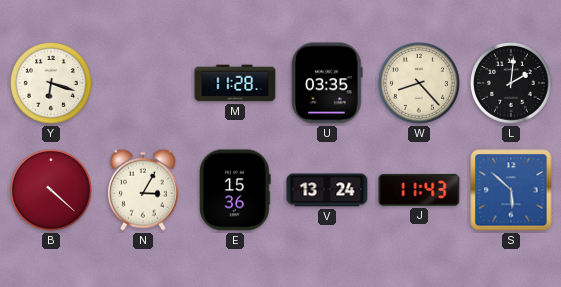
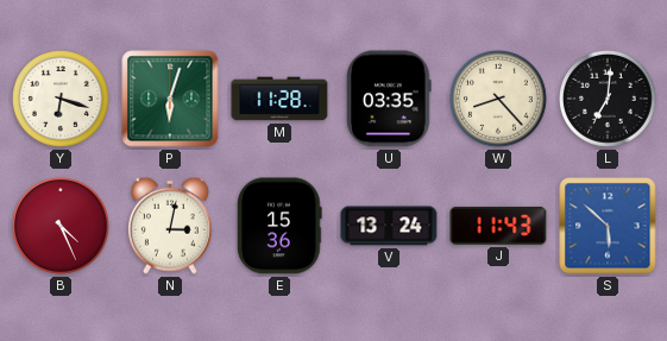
P: none -> 6:03 (170, 99)
L: 2:01 -> 7:01 (609, 100)
B: 4:22 -> 4:26 (62, 227)
N: 3:05 -> 3:02 (170, 226)
